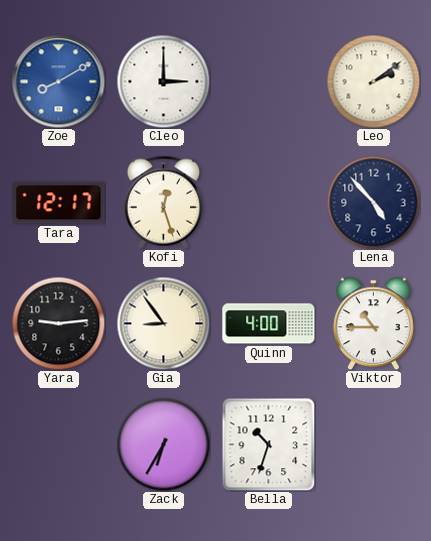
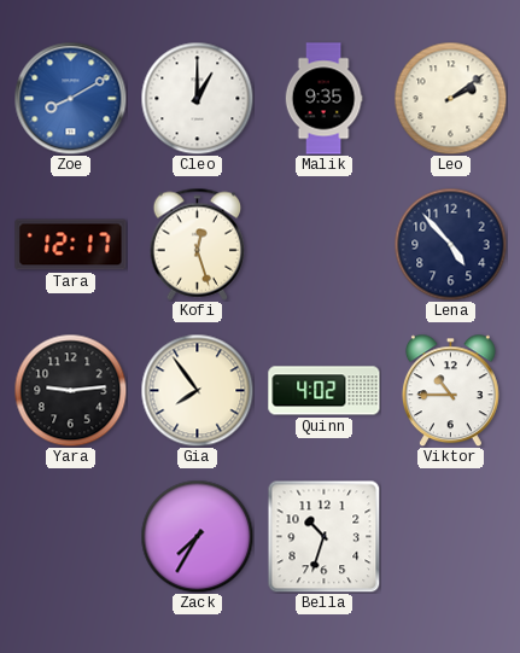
Cleo: 3:00 -> 1:00 (197, 98)
Malik: none -> 9:35 (323, 99)
Gia: 8:54 -> 7:54 (197, 390)
Quinn: 4:00 -> 4:02 (325, 391)
Zack: 6:35 -> 7:35 (197, 536)
